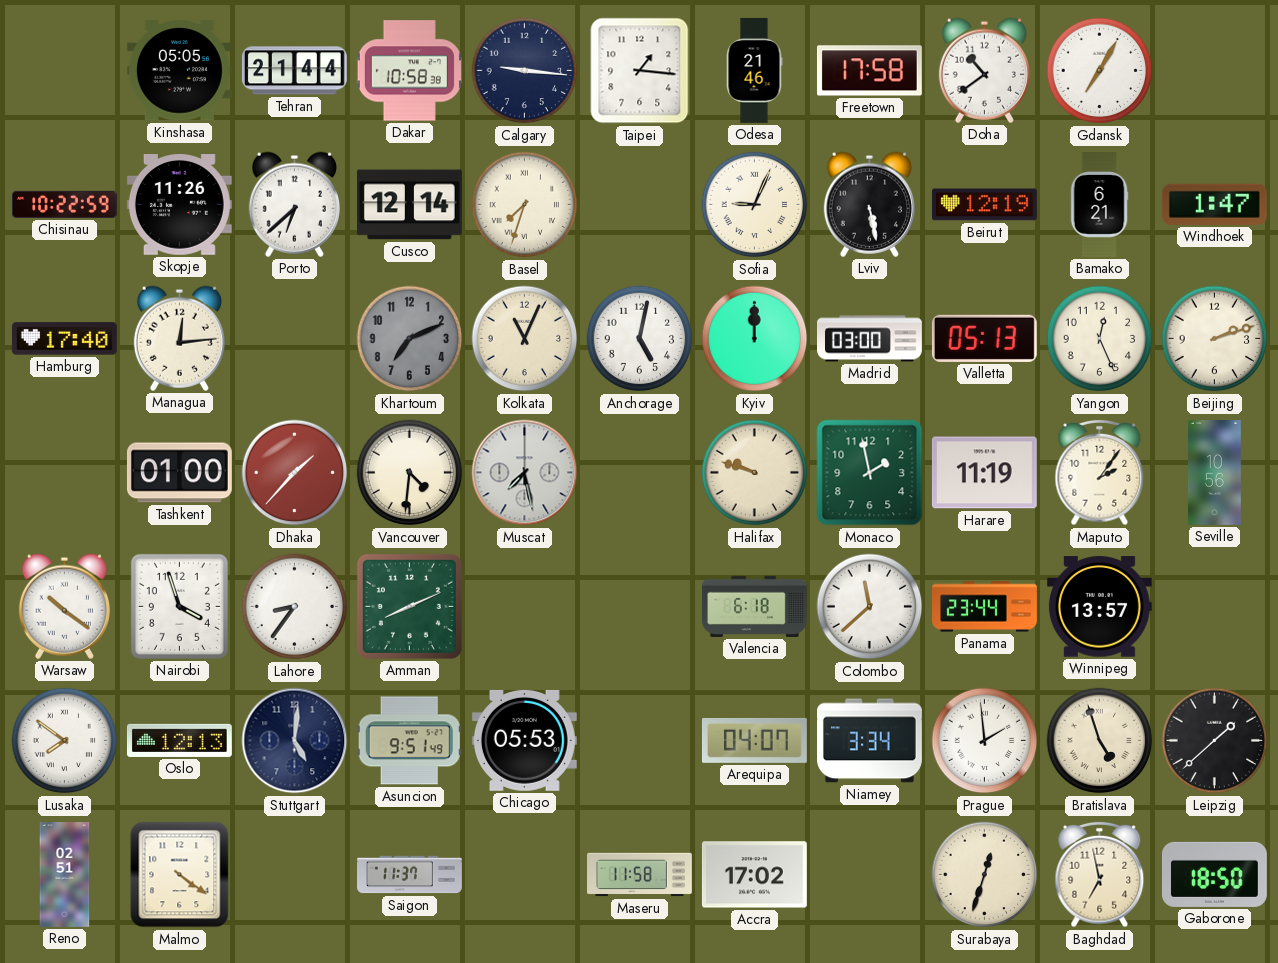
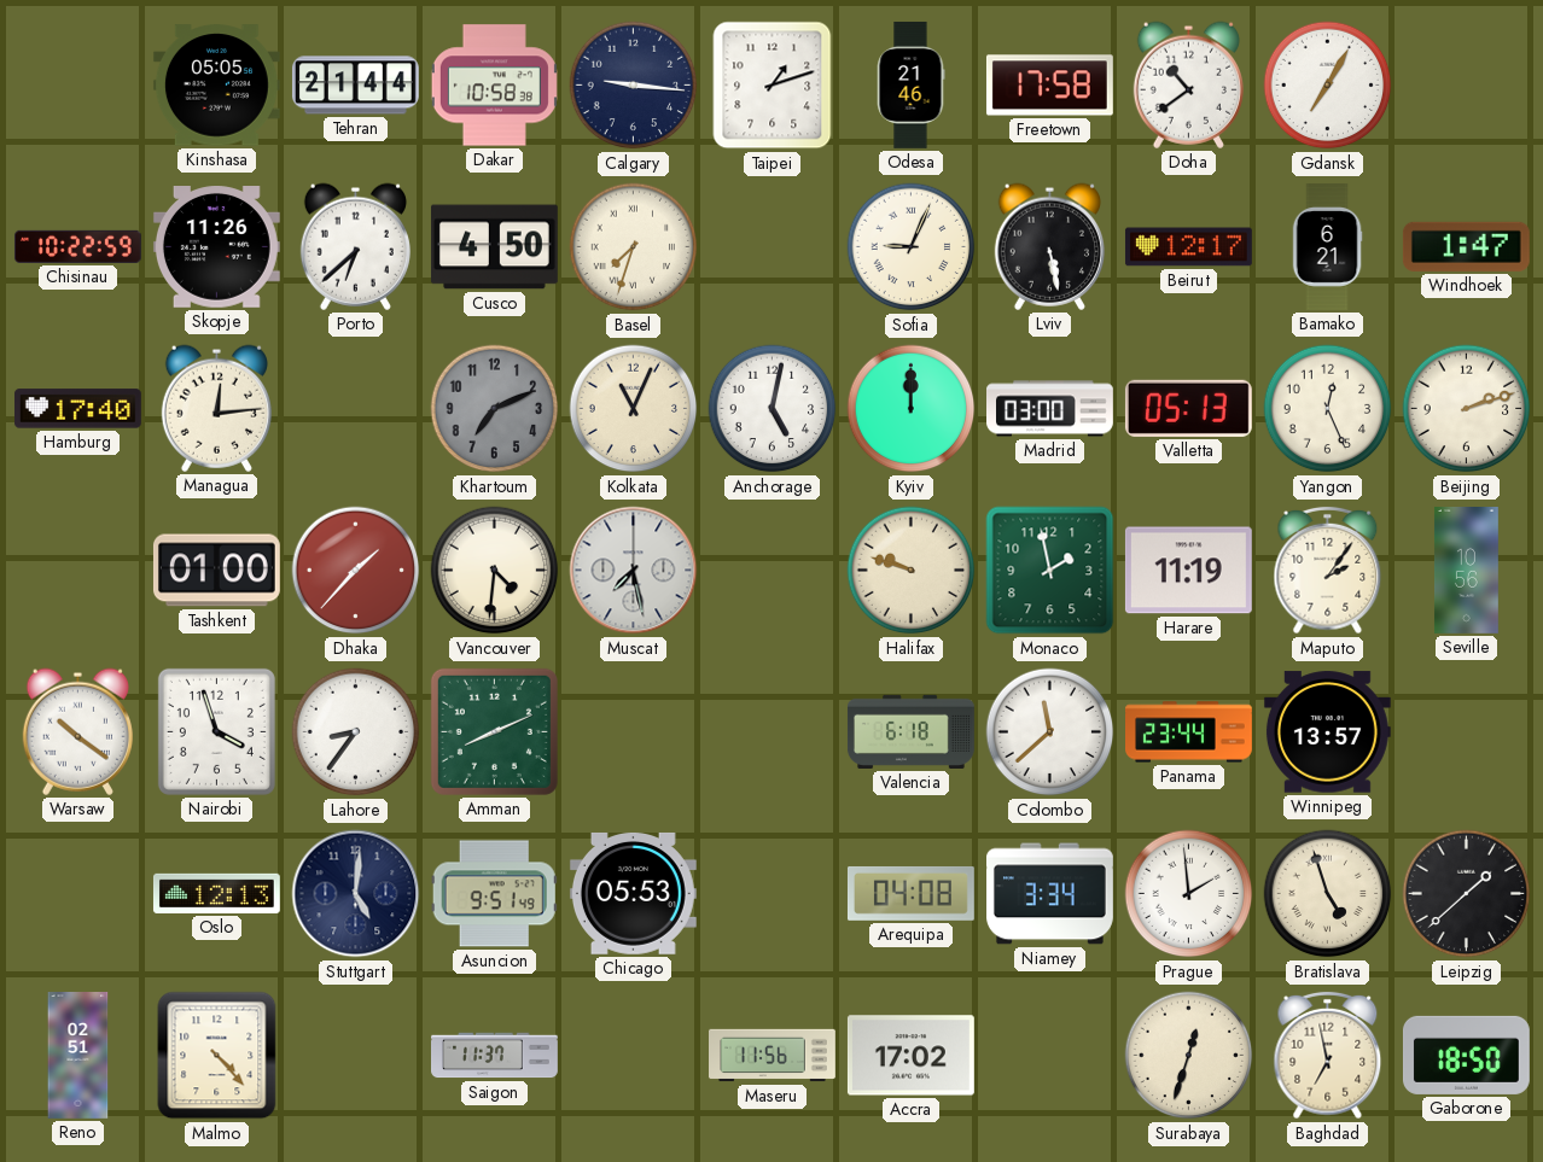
Taipei: 1:16 -> 1:12 (773, 86)
Cusco: 12:14 -> 4:50 (494, 247)
Beirut: 12:19 -> 12:17 (1188, 247)
Lusaka: 7:51 -> none (65, 741)
Arequipa: 04:07 -> 04:08 (910, 893)
Malmo: 4:21 -> 4:23 (217, 1056)
Maseru: 11:58 -> 11:56 (773, 1056)
